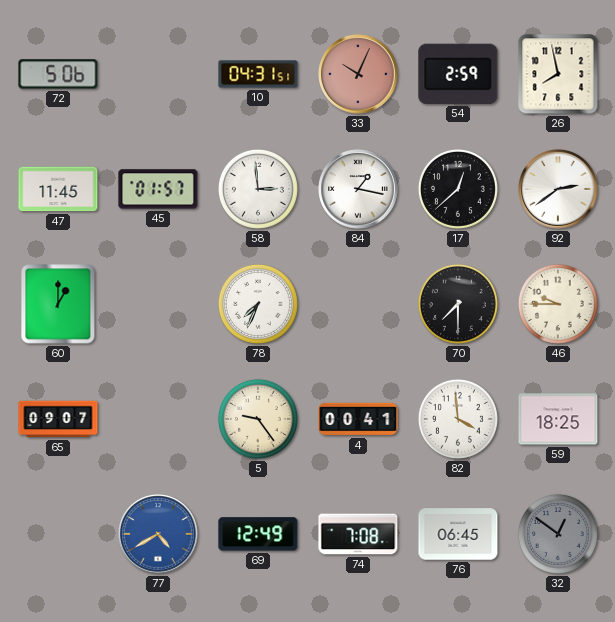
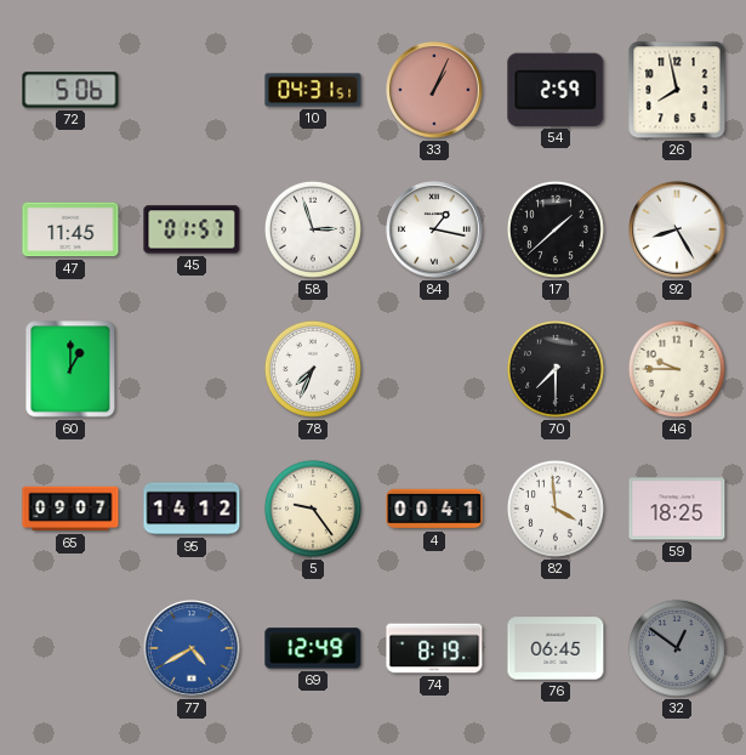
33: 10:04 -> 1:04 (434, 90)
58: 2:59 -> 2:57 (313, 229)
17: 12:38 -> 1:38 (556, 229)
92: 2:39 -> 8:25 (677, 229)
95: none -> 14:12 (192, 509)
74: 7:08 -> 8:19 (434, 648)
